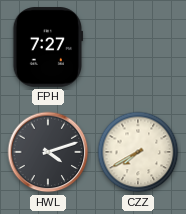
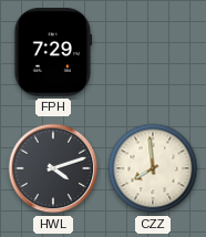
FPH: 7:27 -> 7:29 (53, 52)
CZZ: 7:40 -> 7:59 (153, 168)
